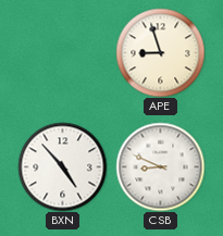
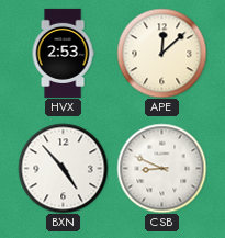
HVX: none -> 2:53 (63, 53)
APE: 8:57 -> 12:08 (161, 53)
